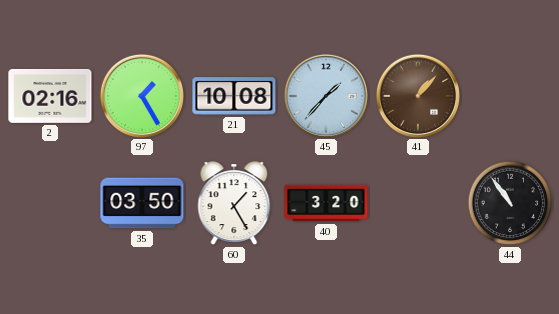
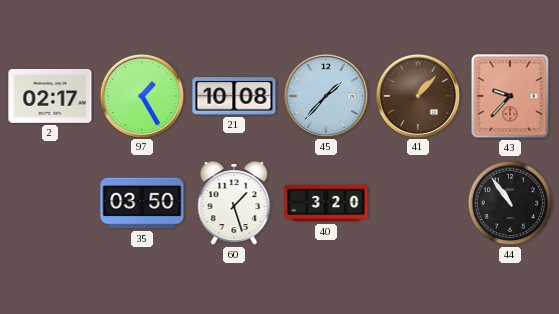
2: 02:16 -> 02:17 (50, 96)
43: none -> 9:37 (510, 96)
60: 1:25 -> 1:27 (234, 204)
